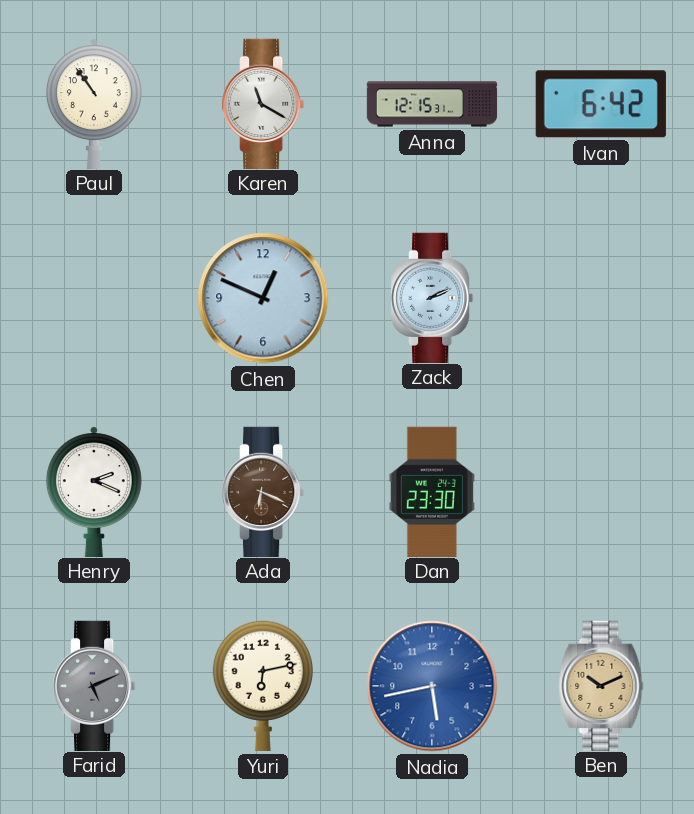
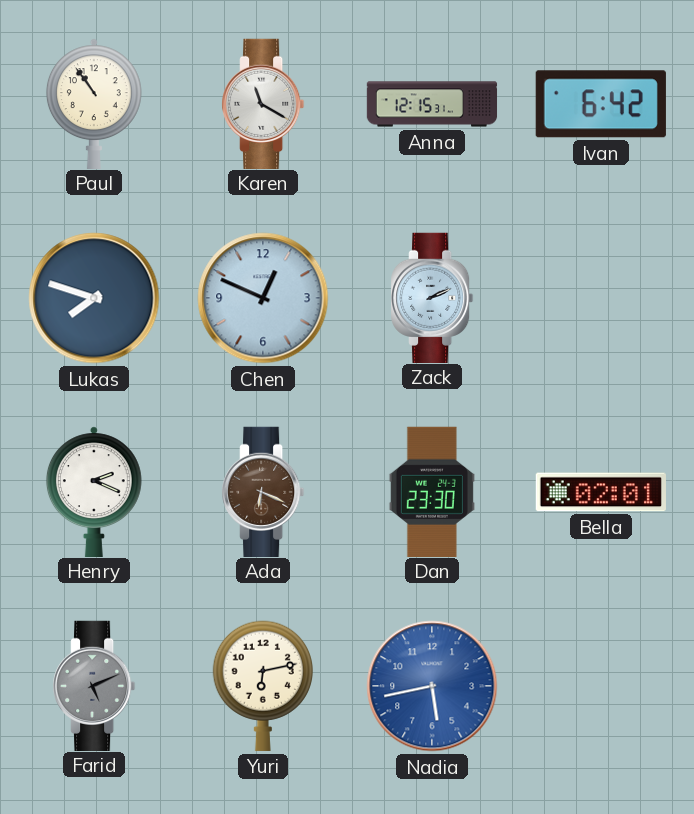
Lukas: none -> 7:48 (94, 298)
Bella: none -> 02:01 (601, 492)
Ben: 10:11 -> none (601, 685)
